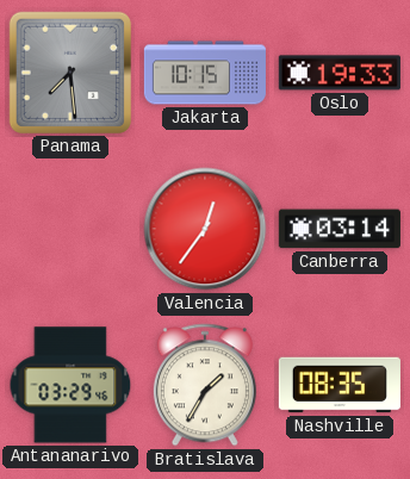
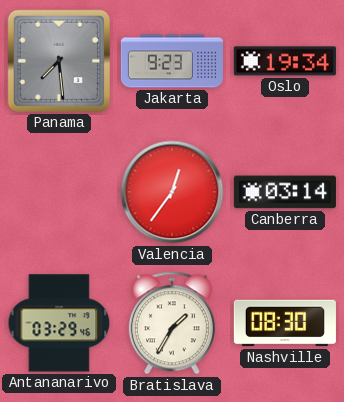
Jakarta: 10:15 -> 9:23 (172, 61)
Oslo: 19:33 -> 19:34 (285, 61)
Nashville: 08:35 -> 08:30 (285, 323)
